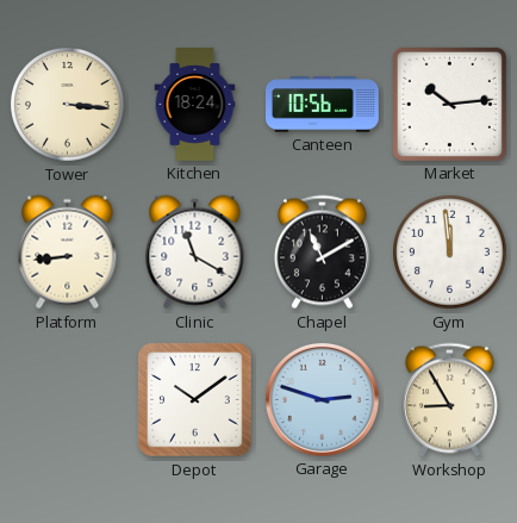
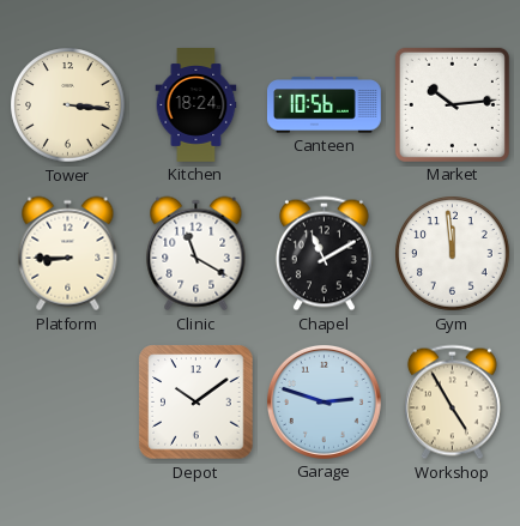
Platform: 8:44 -> 8:45 (68, 254)
Workshop: 8:55 -> 4:55 (452, 403)
